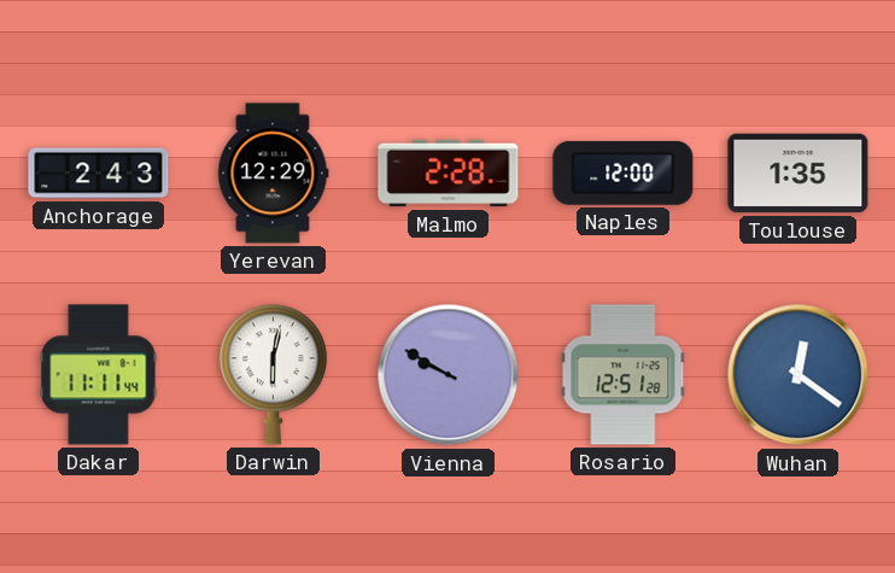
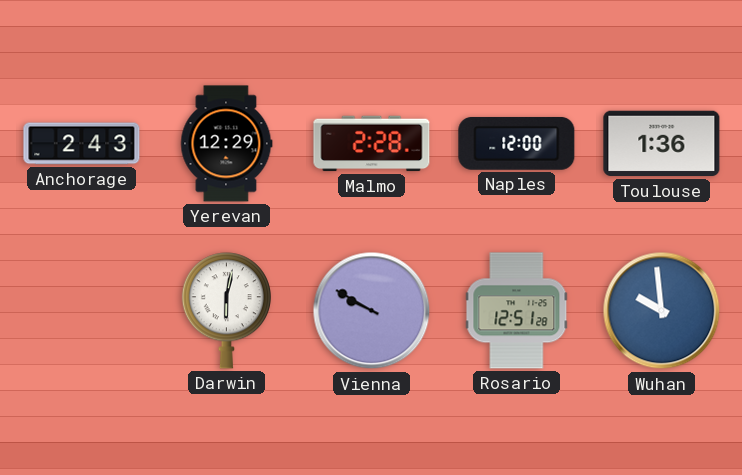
Toulouse: 1:35 -> 1:36 (662, 144)
Dakar: 11:11 -> none (99, 375)
Wuhan: 12:21 -> 9:59 (662, 311)
